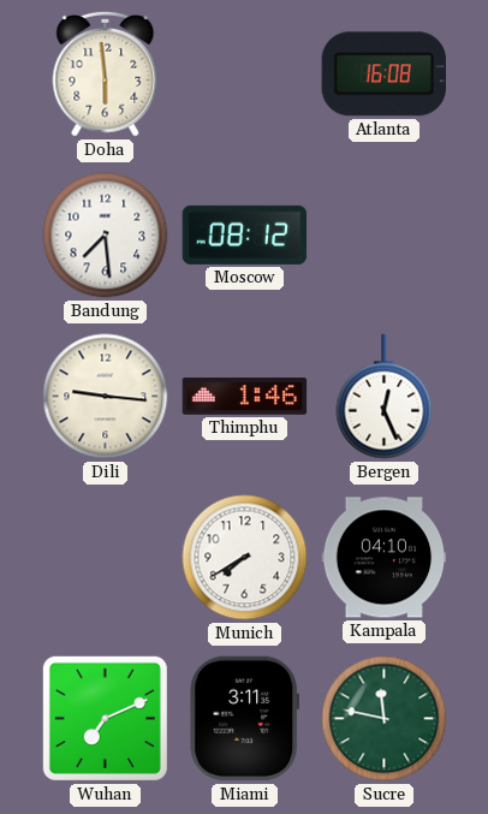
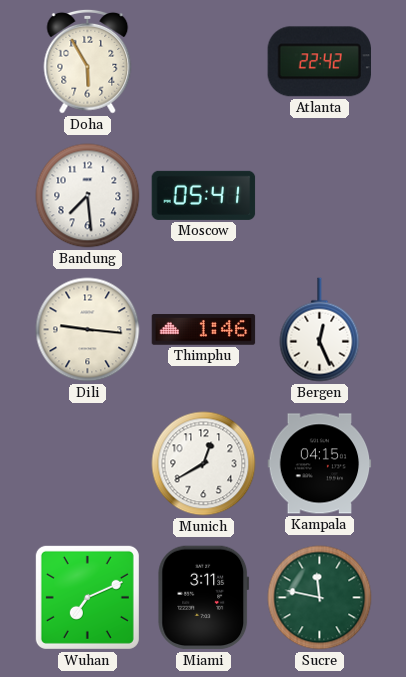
Doha: 5:59 -> 5:55 (88, 61)
Atlanta: 16:08 -> 22:42 (319, 62)
Moscow: 08:12 -> 05:41 (204, 195)
Munich: 7:40 -> 12:40 (204, 464)
Kampala: 04:10 -> 04:15 (320, 464)
